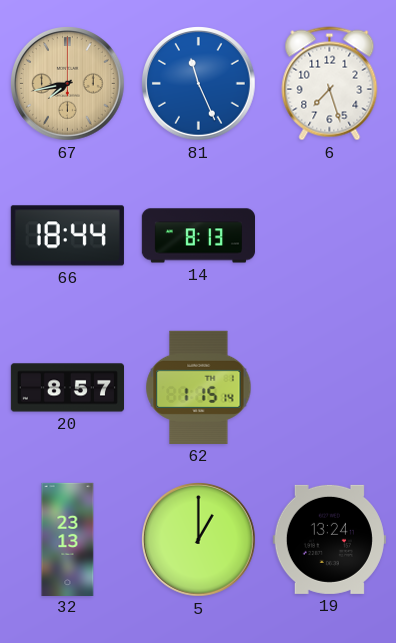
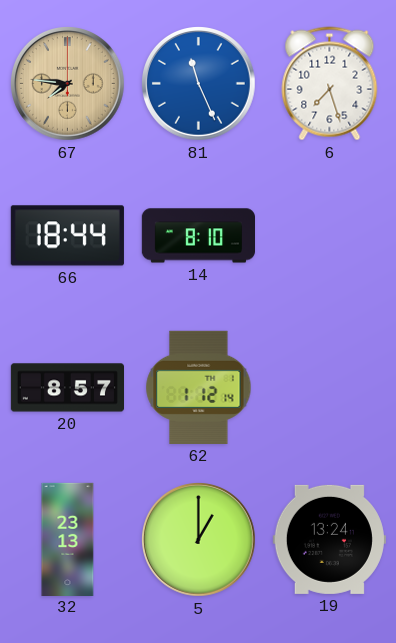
67: 7:43 -> 7:46 (68, 84)
14: 8:13 -> 8:10 (198, 236)
62: 1:15 -> 1:12 (199, 387)
